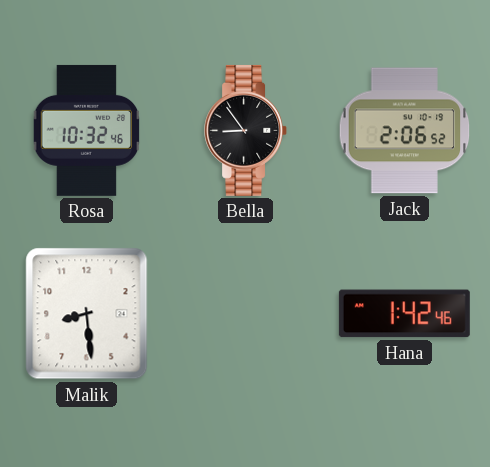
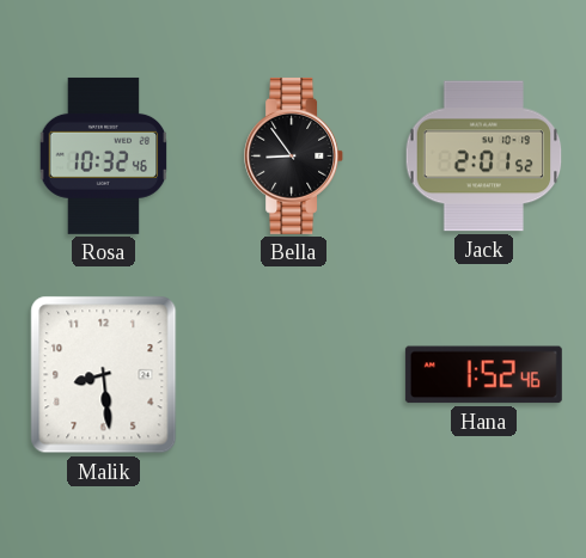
Jack: 2:06 -> 2:01 (484, 157)
Hana: 1:42 -> 1:52 (483, 375)
